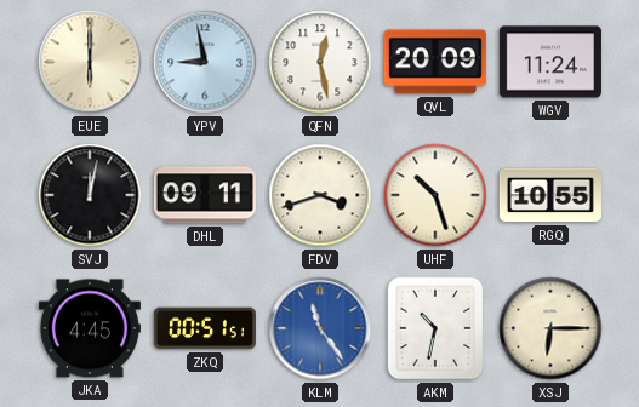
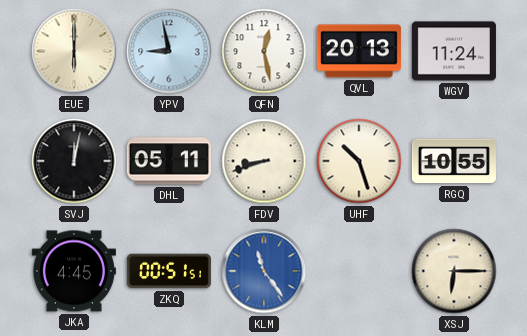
QVL: 20:09 -> 20:13 (359, 51)
DHL: 09:11 -> 05:11 (169, 161)
FDV: 3:42 -> 8:42 (264, 161)
AKM: 10:32 -> none (435, 328)
